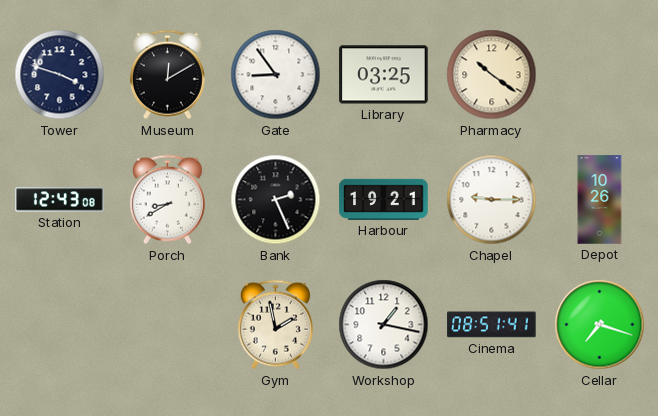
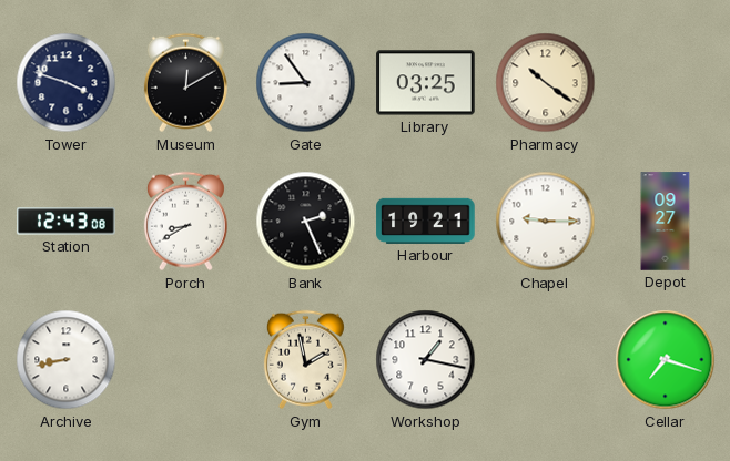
Depot: 10:26 -> 09:27 (666, 222)
Archive: none -> 8:43 (67, 360)
Cinema: 08:51 -> none (492, 325)
